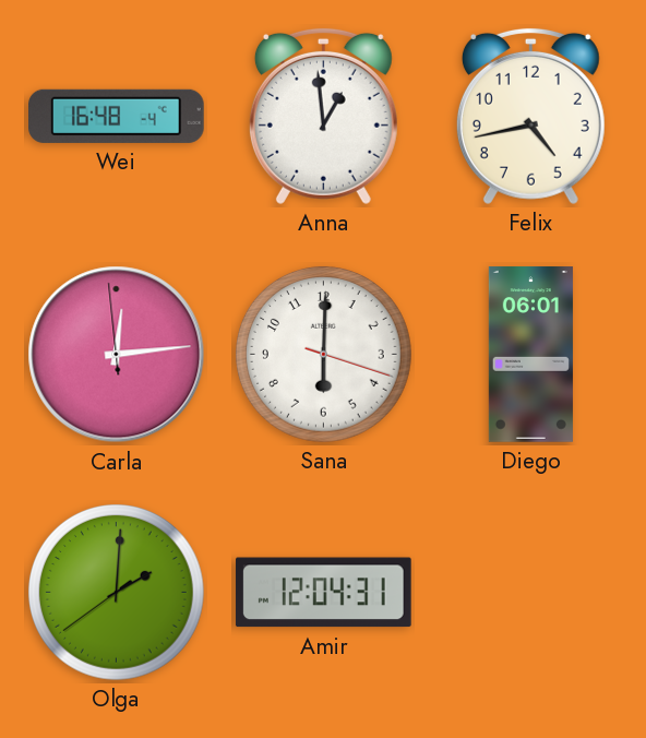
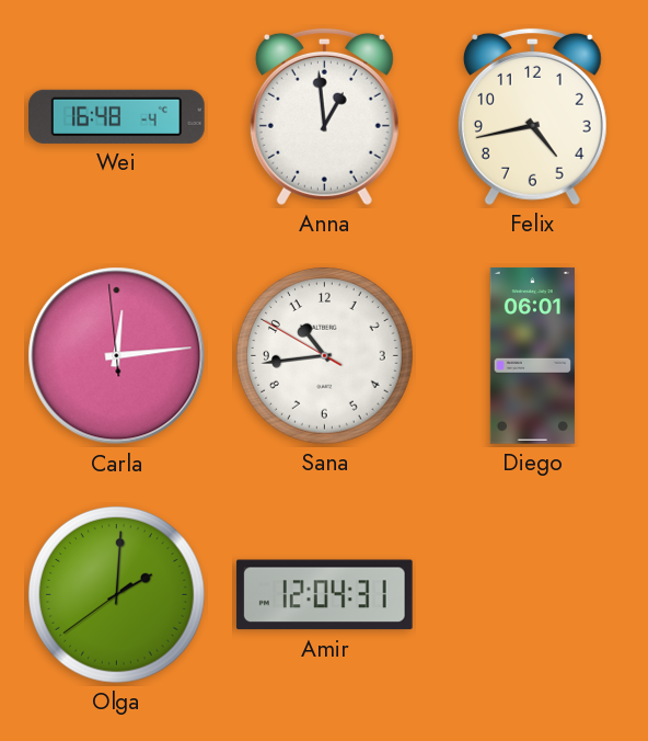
Sana: 6:00 -> 10:43 (324, 355)
